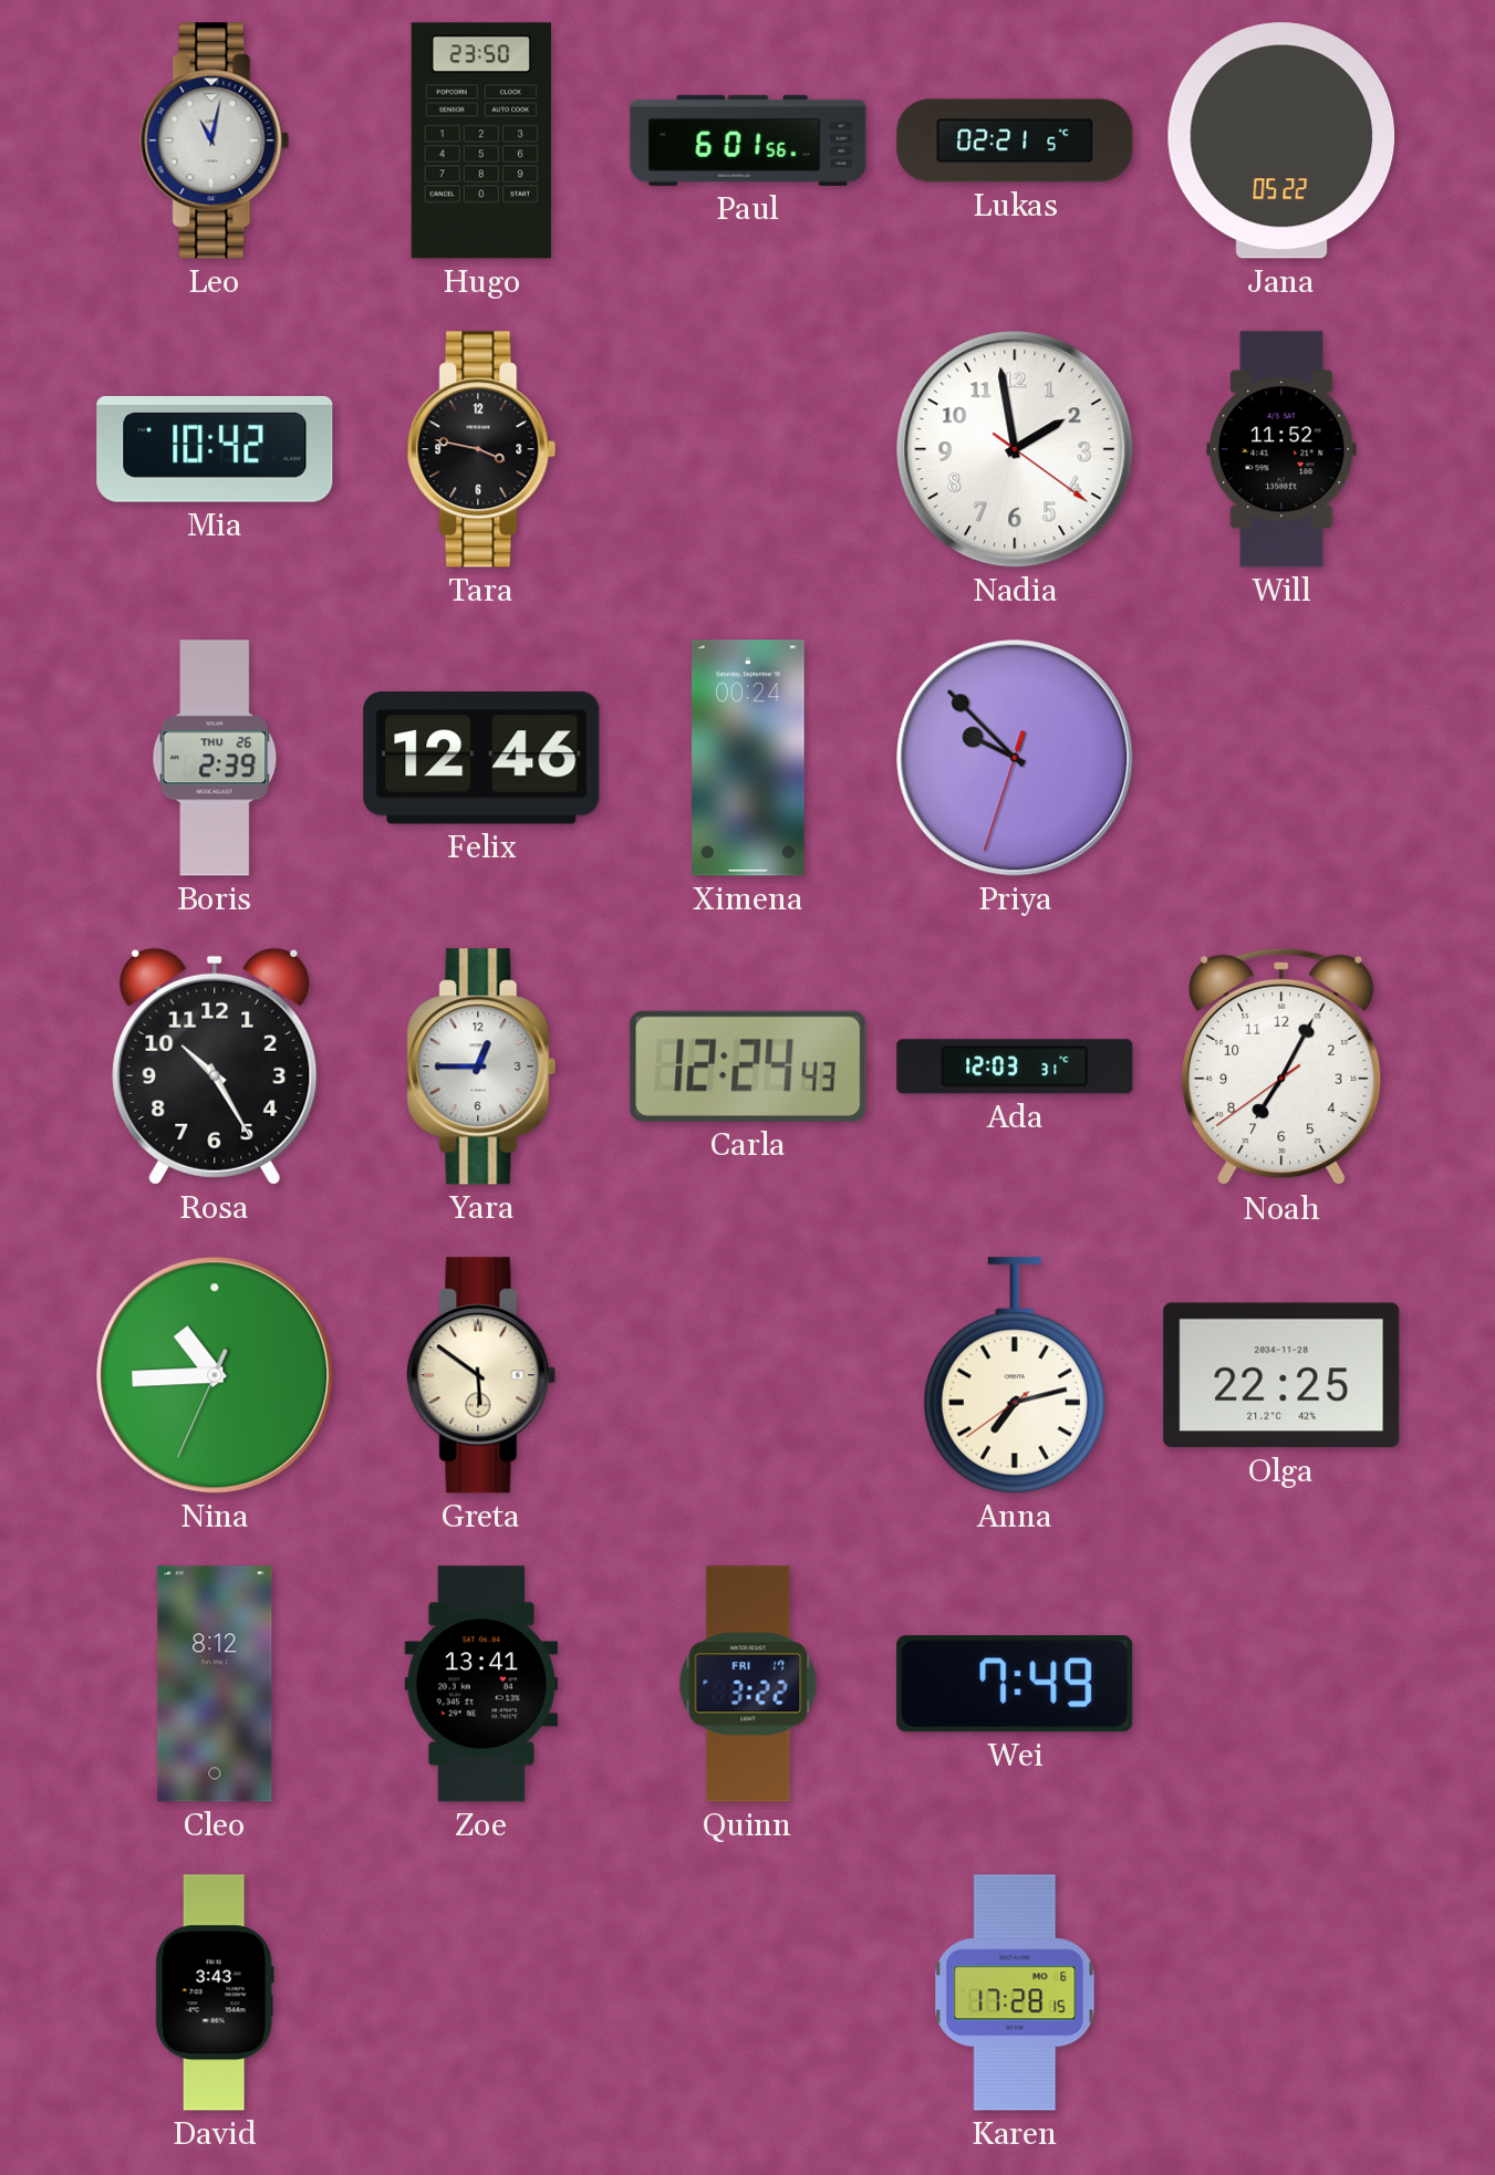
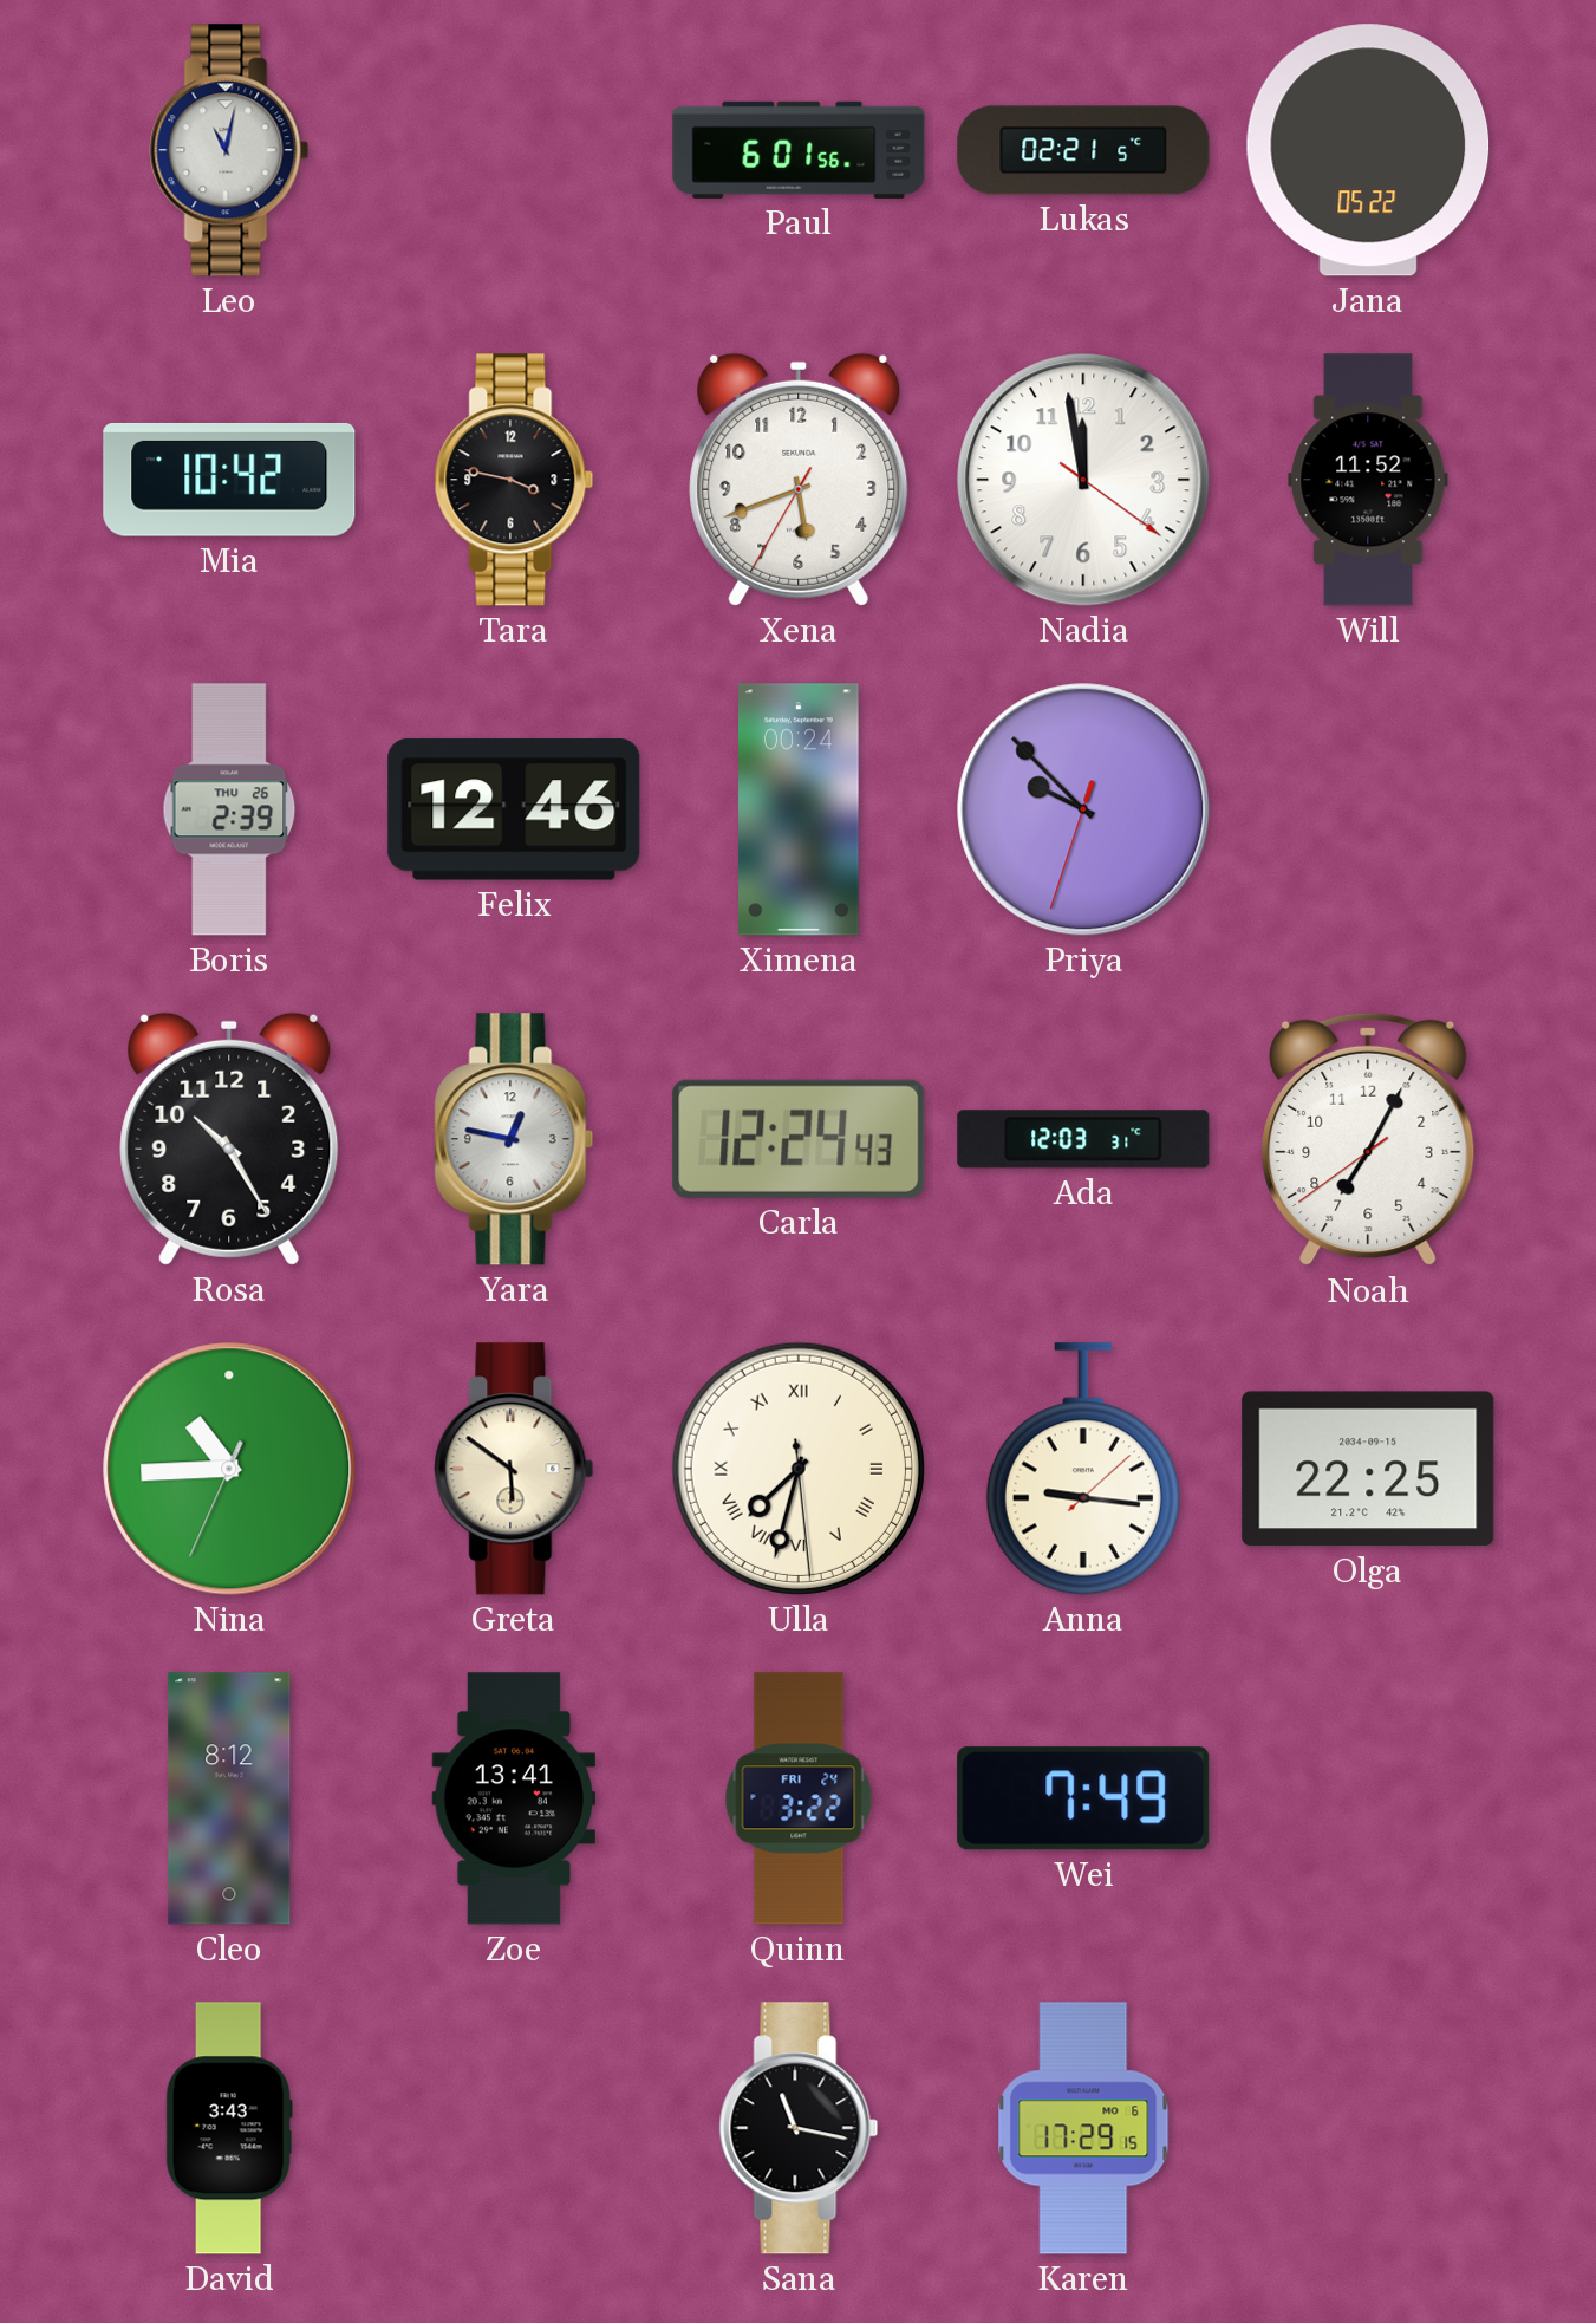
Hugo: 23:50 -> none (481, 141)
Xena: none -> 5:41 (799, 480)
Nadia: 1:58 -> 11:58 (1083, 480)
Yara: 12:45 -> 12:47 (514, 1139)
Ulla: none -> 7:32 (799, 1469)
Anna: 7:12 -> 9:16 (1083, 1469)
Olga date: 2034-11-28 -> 2034-09-15 (1368, 1469)
Quinn date: FRI 17 -> FRI 24 (799, 1798)
Sana: none -> 11:17 (799, 2128)
Karen: 17:28 -> 17:29 (1083, 2128)
